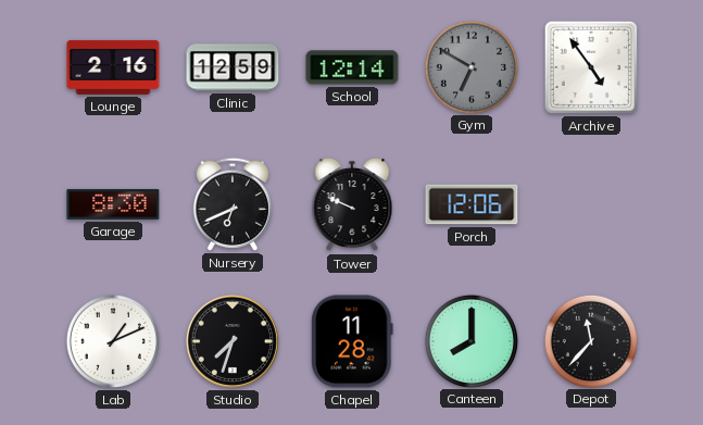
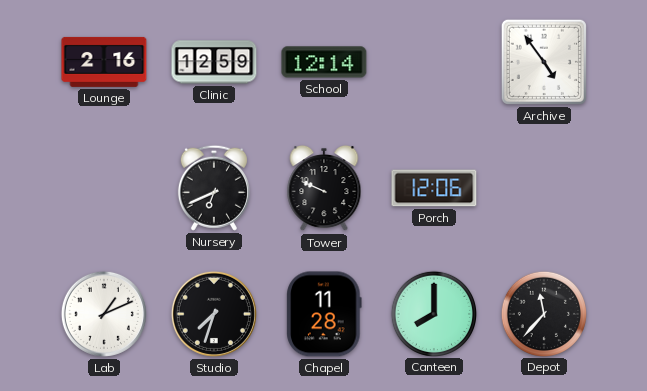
Gym: 6:50 -> none (470, 66)
Garage: 8:30 -> none (113, 204)
